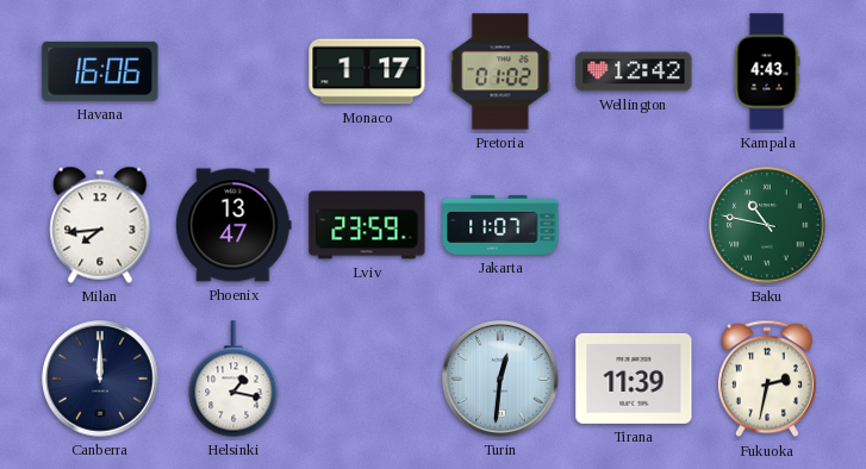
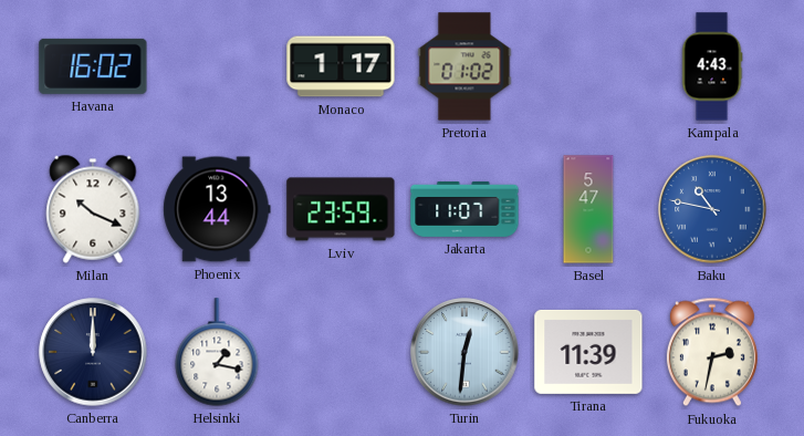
Havana: 16:06 -> 16:02 (93, 66)
Wellington: 12:42 -> none (634, 71)
Milan: 7:44 -> 10:19 (93, 209)
Phoenix: 13:47 -> 13:44 (217, 209)
Basel: none -> 5:47 (588, 209)
Baku dial: green -> blue (712, 209)
